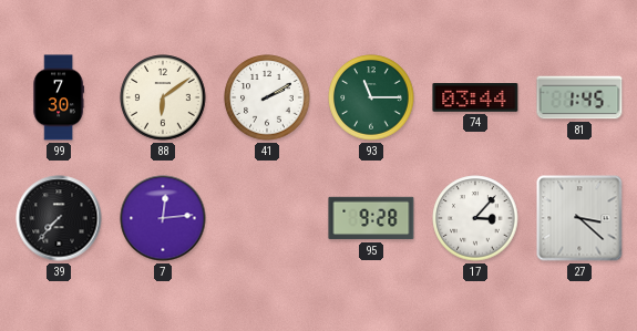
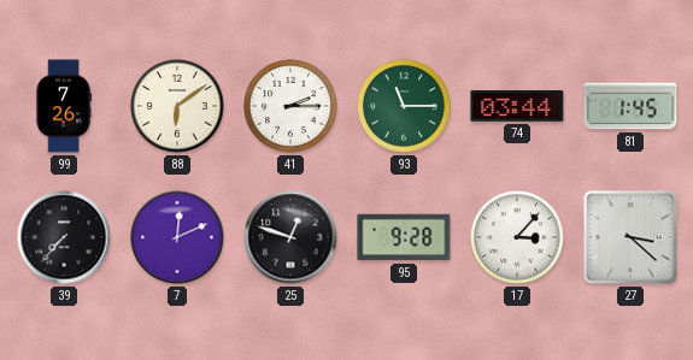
99: 7:30 -> 7:26 (64, 106)
41: 2:10 -> 2:15 (290, 106)
7: 12:14 -> 12:11 (177, 237)
25: none -> 12:48 (290, 237)
